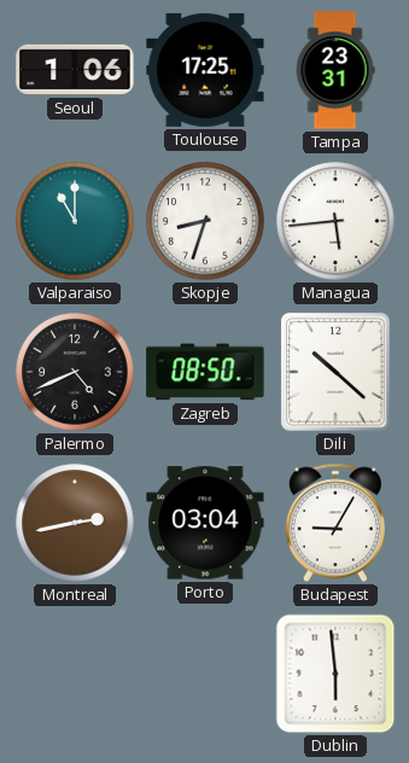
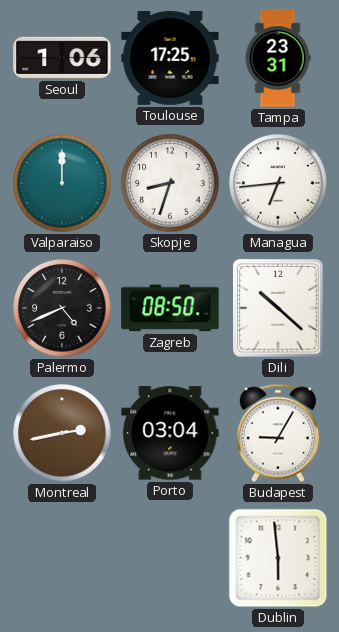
Valparaiso: 11:00 -> 12:00 (62, 183)
Managua: 5:44 -> 6:44 (278, 183)
